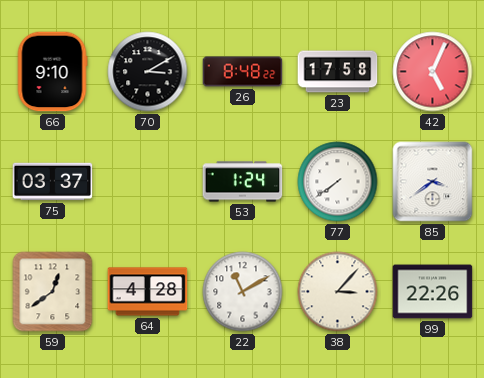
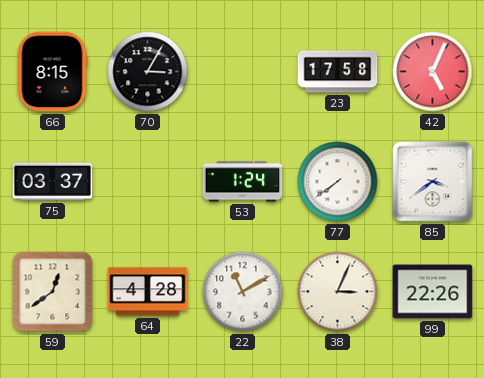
66: 9:10 -> 8:15 (52, 72)
70: 3:10 -> 3:05 (148, 72)
26: 8:48 -> none (243, 72)
38: 3:07 -> 3:04 (338, 292)
